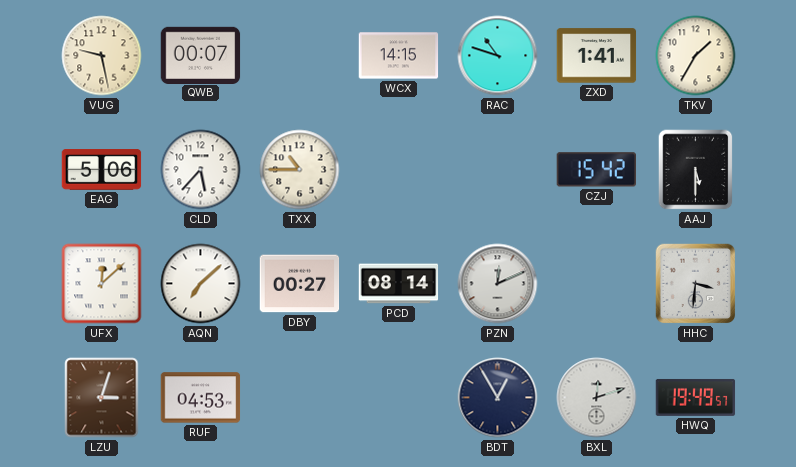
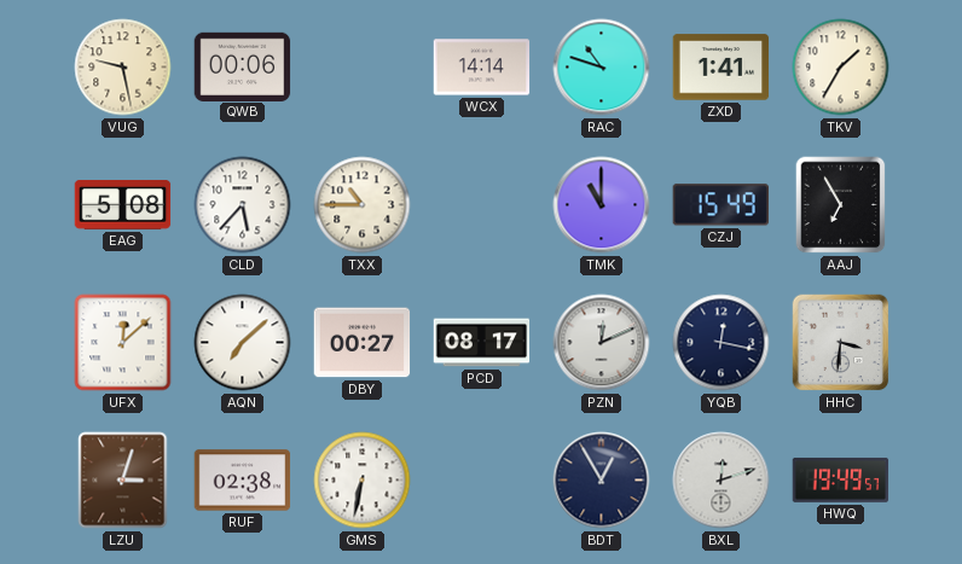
QWB: 00:07 -> 00:06 (243, 66)
WCX: 14:15 -> 14:14 (482, 68)
EAG: 5:06 -> 5:08 (123, 205)
TMK: none -> 11:00 (602, 205)
CZJ: 15:42 -> 15:49 (720, 205)
AAJ: 5:30 -> 6:55 (841, 205)
PCD: 08:14 -> 08:17 (482, 343)
YQB: none -> 12:17 (721, 343)
RUF: 04:53 -> 02:38 (243, 481)
GMS: none -> 6:32 (363, 481)
